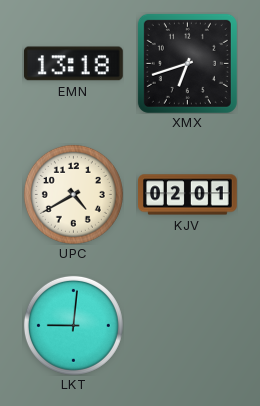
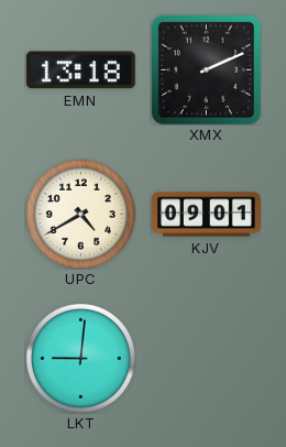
XMX: 6:42 -> 2:11 (206, 69)
KJV: 02:01 -> 09:01 (207, 215)
